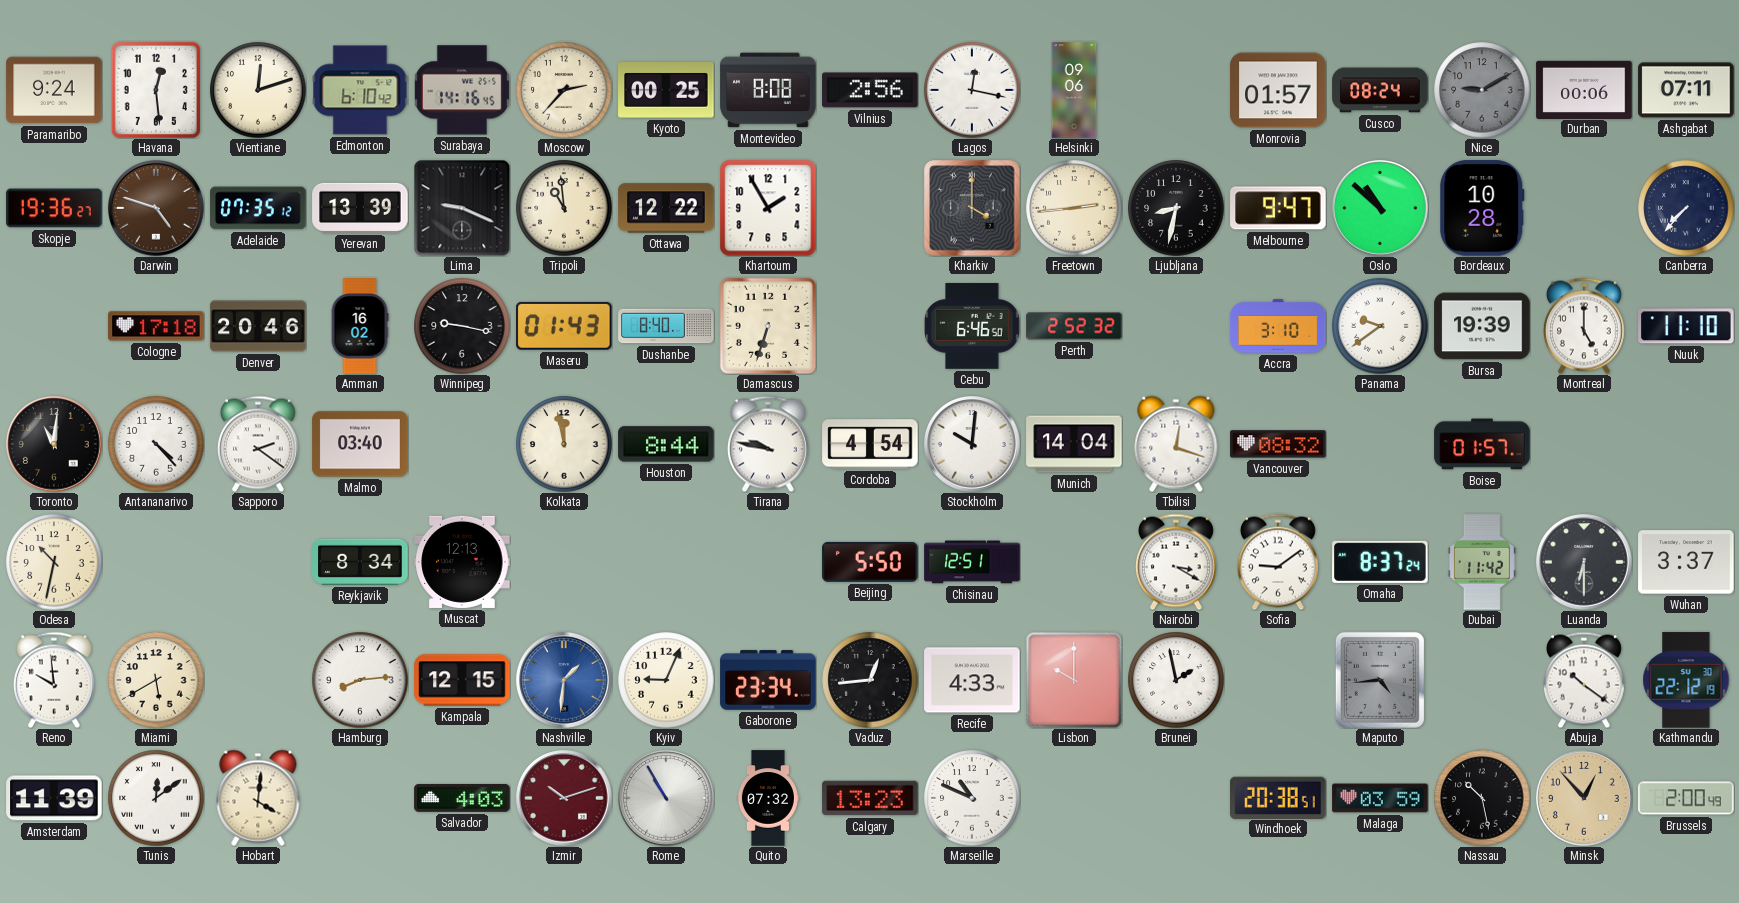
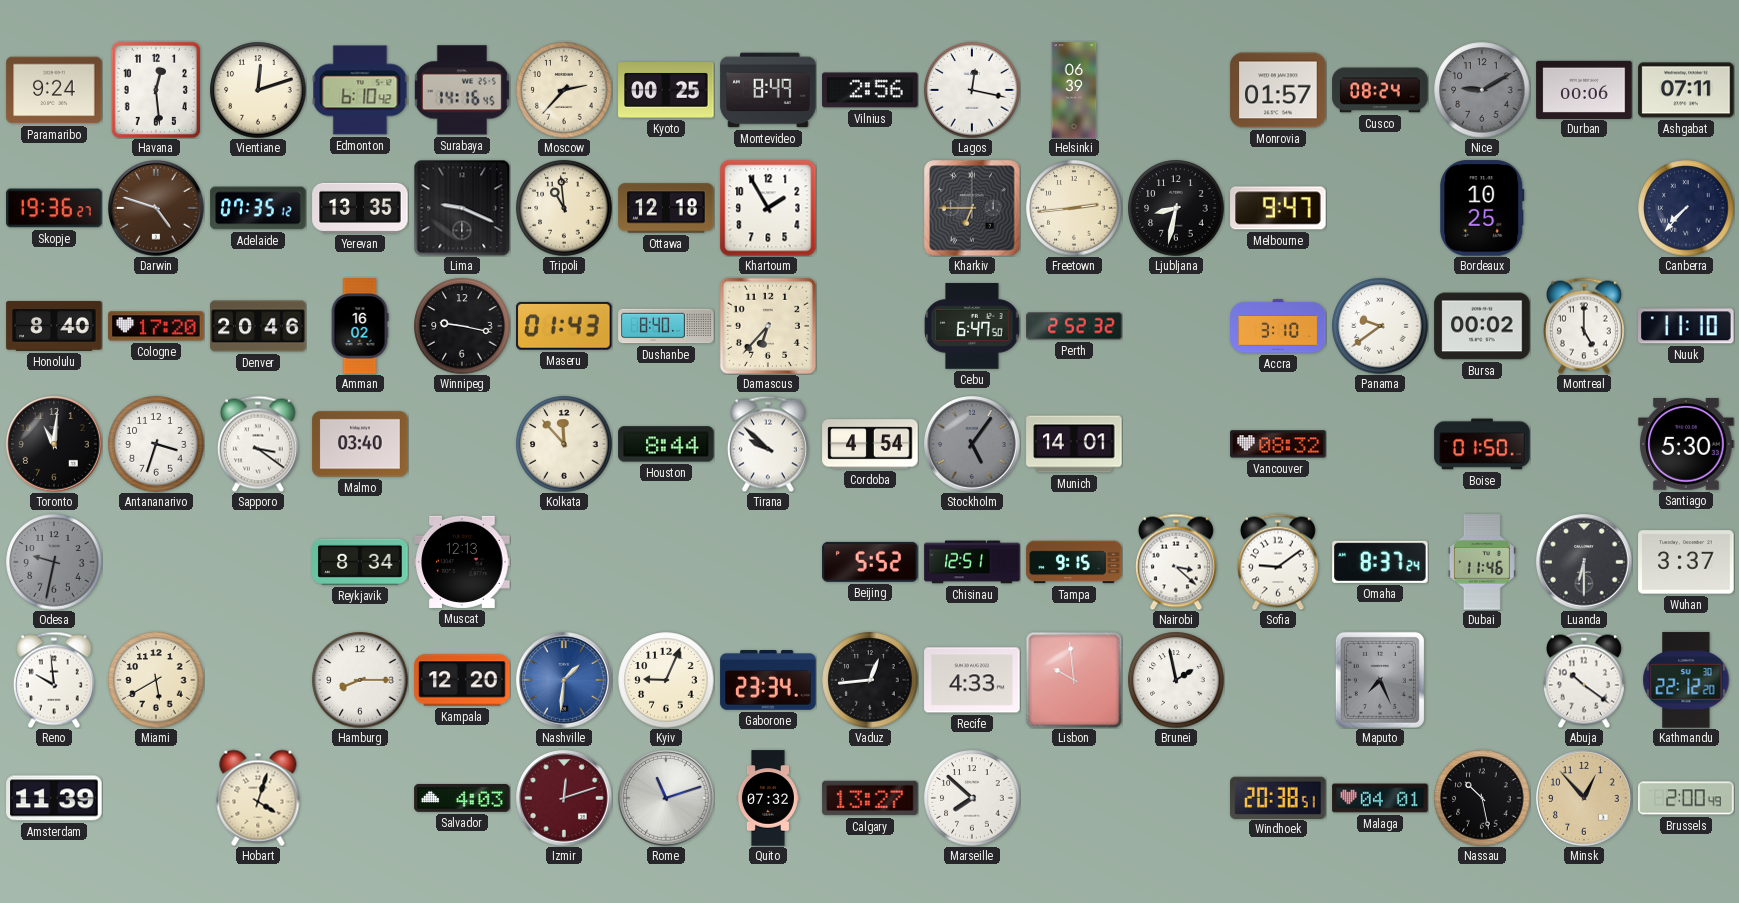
Montevideo: 8:08 -> 8:49 (768, 90)
Helsinki: 09:06 -> 06:39 (1074, 90)
Yerevan: 13:39 -> 13:35 (360, 208)
Ottawa: 12:22 -> 12:18 (666, 208)
Kharkiv: 4:00 -> 6:45 (972, 208)
Oslo: 10:52 -> none (1380, 208)
Bordeaux: 10:28 -> 10:25 (1482, 208)
Honolulu: none -> 8:40 (54, 326)
Cologne: 17:18 -> 17:20 (156, 326)
Damascus: 6:33 -> 6:37 (768, 326)
Cebu: 6:46 -> 6:47 (972, 326)
Bursa: 19:39 -> 00:02 (1482, 326)
Antananarivo: 4:23 -> 3:33 (156, 444)
Sapporo: 2:21 -> 3:21 (258, 444)
Kolkata: 11:58 -> 11:53 (564, 444)
Tirana: 9:47 -> 9:52 (768, 444)
Stockholm: 10:01 -> 5:06 (972, 444)
Stockholm dial: white -> grey (972, 444)
Munich: 14:04 -> 14:01 (1074, 444)
Tbilisi: 12:18 -> none (1176, 444)
Boise: 01:57 -> 01:50 (1482, 444)
Santiago: none -> 5:30 (1686, 445)
Odesa: 10:32 -> 9:32 (54, 562)
Odesa dial: cream -> grey (54, 562)
Beijing: 5:50 -> 5:52 (870, 562)
Tampa: none -> 9:15 (1074, 562)
Nairobi: 3:20 -> 3:22 (1176, 562)
Dubai: 11:42 -> 11:46 (1482, 562)
Hamburg: 8:14 -> 8:15 (360, 680)
Kampala: 12:15 -> 12:20 (462, 680)
Lisbon: 10:00 -> 9:59 (1074, 680)
Maputo: 4:44 -> 7:26 (1380, 680)
Kathmandu: 22:12:19 -> 22:12:20 (1686, 680)
Tunis: 12:09 -> none (156, 798)
Hobart: 4:01 -> 4:03 (258, 798)
Izmir: 10:12 -> 12:12 (564, 798)
Rome: 10:55 -> 11:12 (666, 798)
Calgary: 13:23 -> 13:27 (870, 798)
Marseille: 10:49 -> 7:52 (972, 798)
Malaga: 03:59 -> 04:01 (1380, 798)
